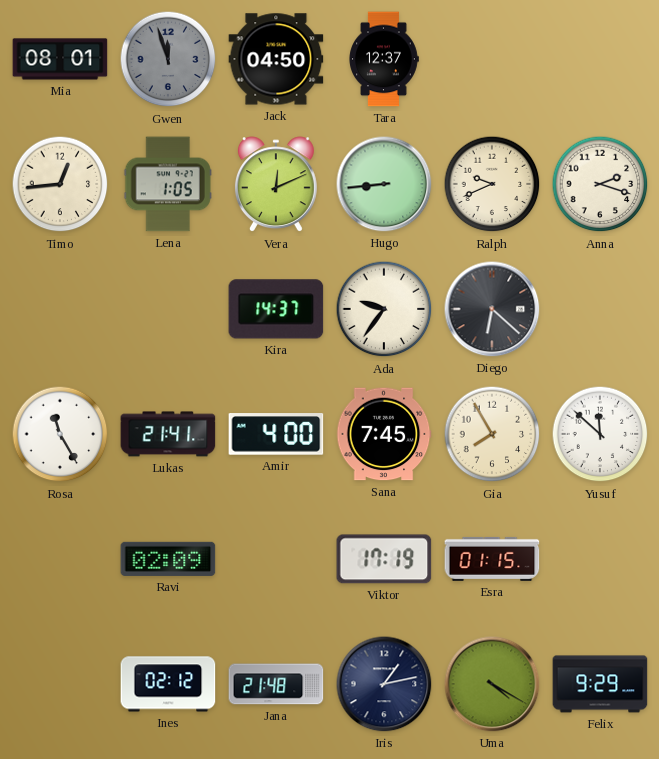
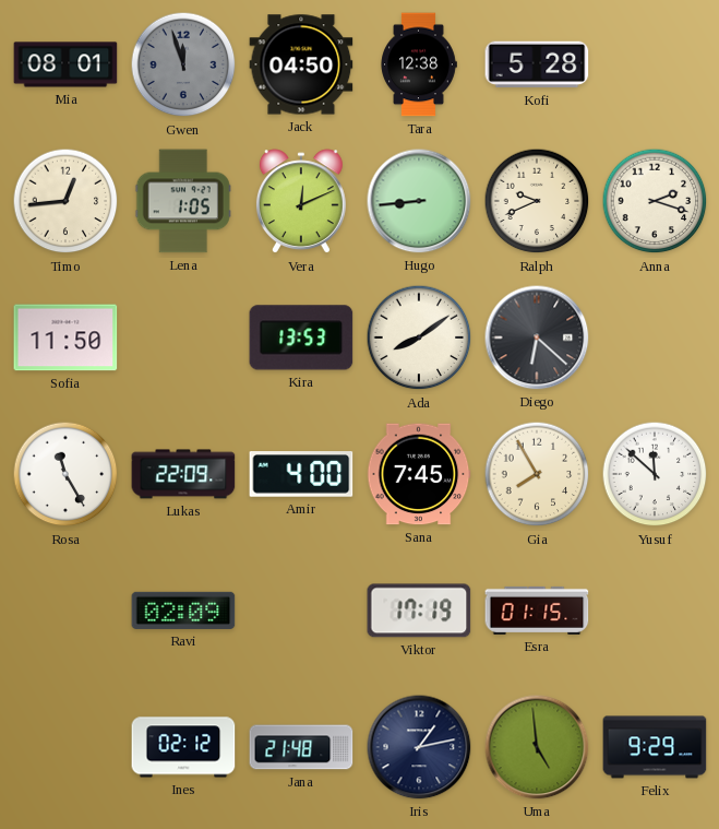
Tara: 12:37 -> 12:38 (419, 64)
Kofi: none -> 5:28 (537, 64)
Sofia: none -> 11:50 (65, 337)
Kira: 14:37 -> 13:53 (301, 337)
Ada: 9:36 -> 8:09 (419, 337)
Lukas: 21:41 -> 22:09 (183, 474)
Uma: 4:20 -> 4:59 (537, 747)
